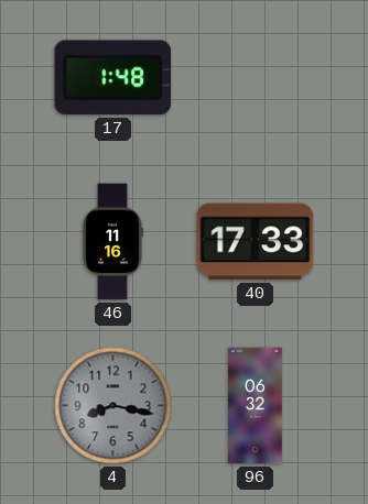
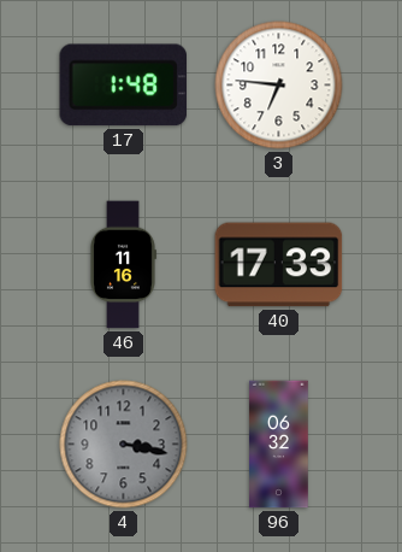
3: none -> 6:46 (279, 86)
4: 8:17 -> 3:17 (124, 445)
